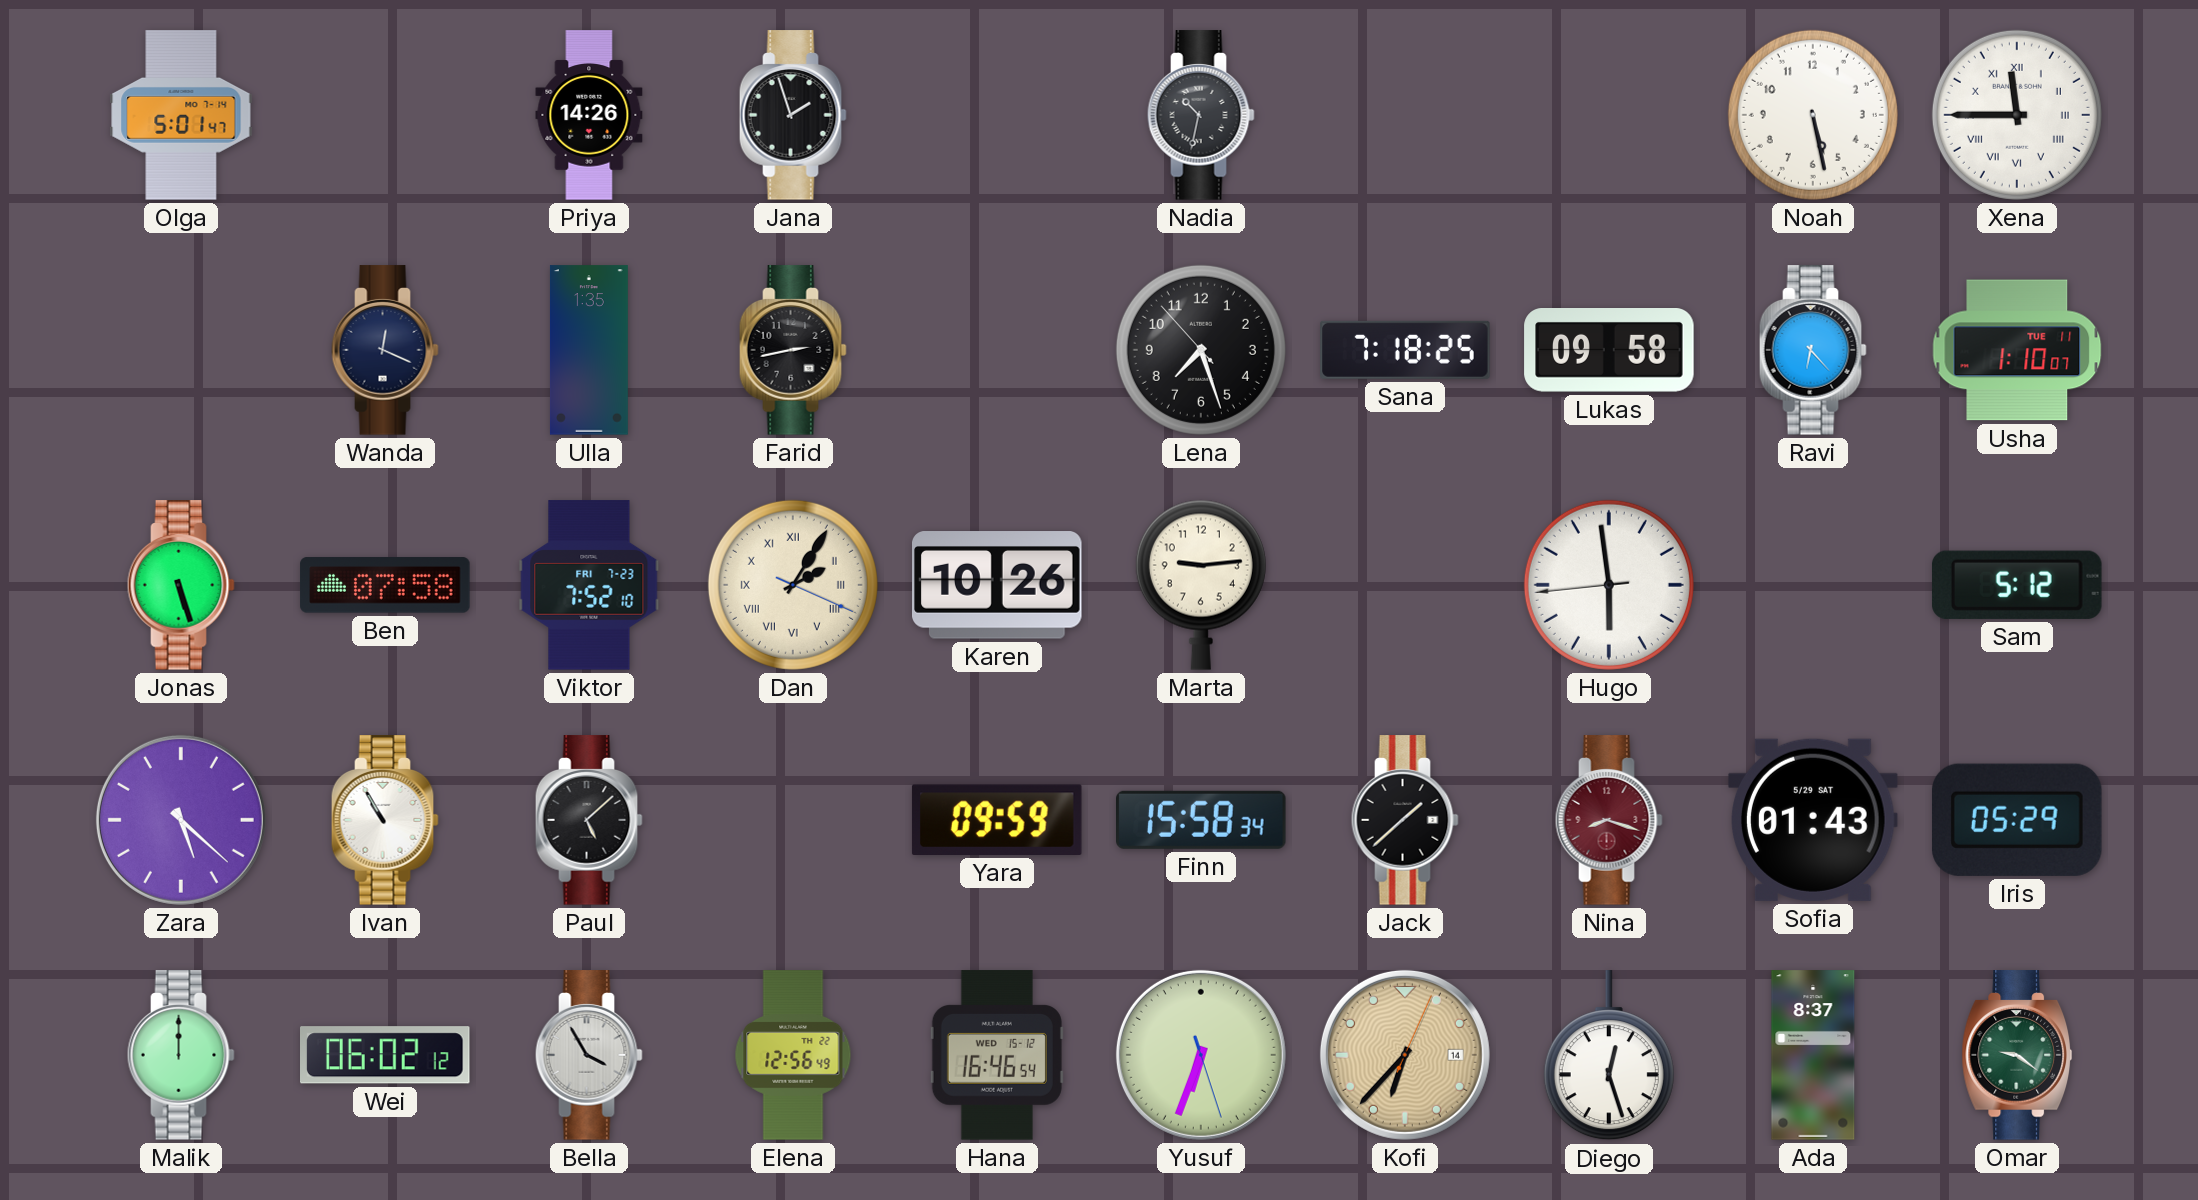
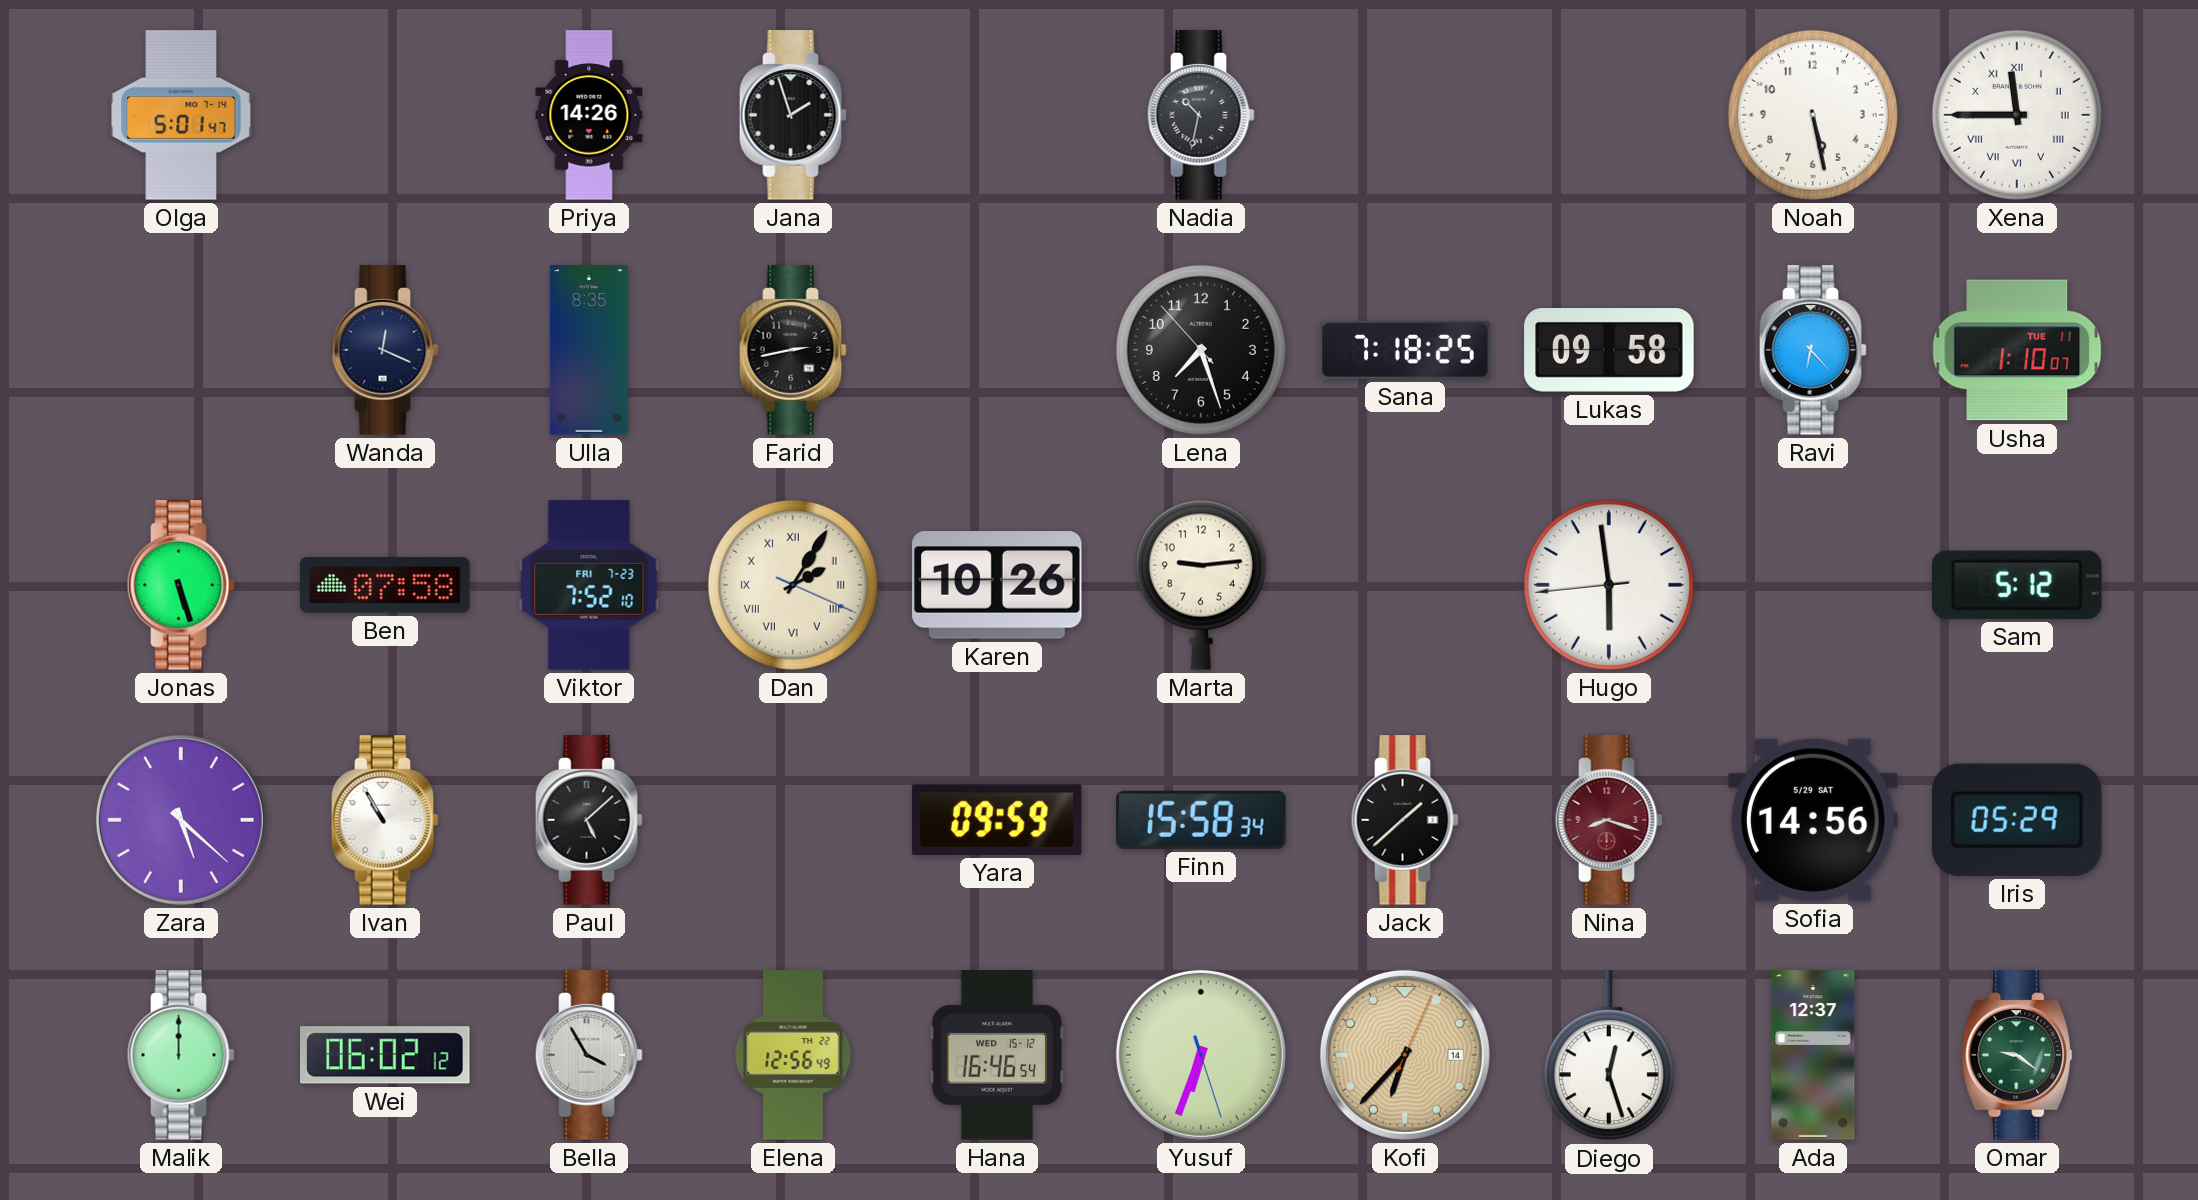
Ulla: 1:35 -> 8:35 (589, 350)
Sofia: 01:43 -> 14:56 (1814, 820)
Ada: 8:37 -> 12:37 (1813, 1055)
